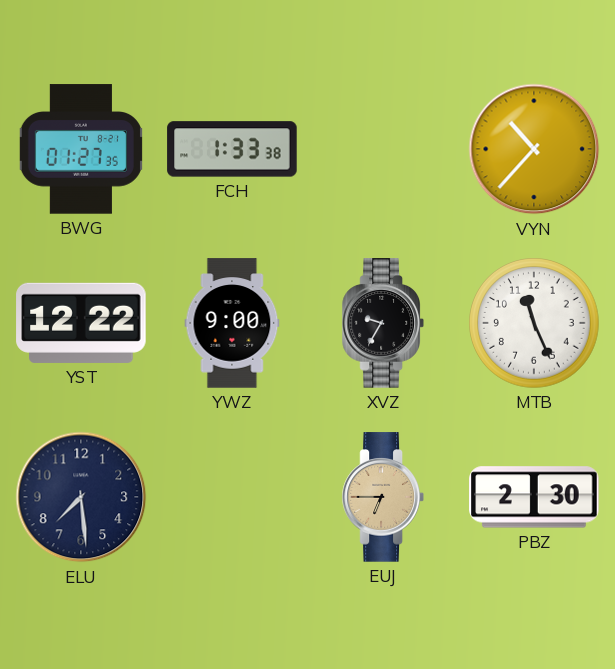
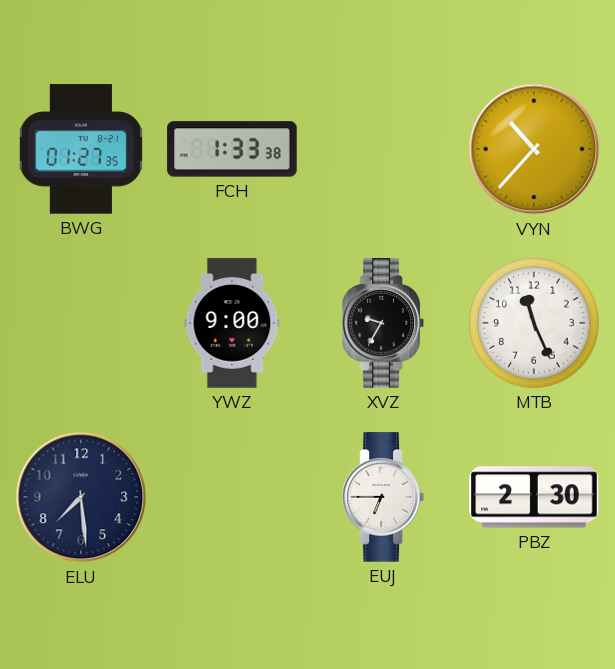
YST: 12:22 -> none (81, 323)
EUJ dial: champagne -> white (383, 497)
